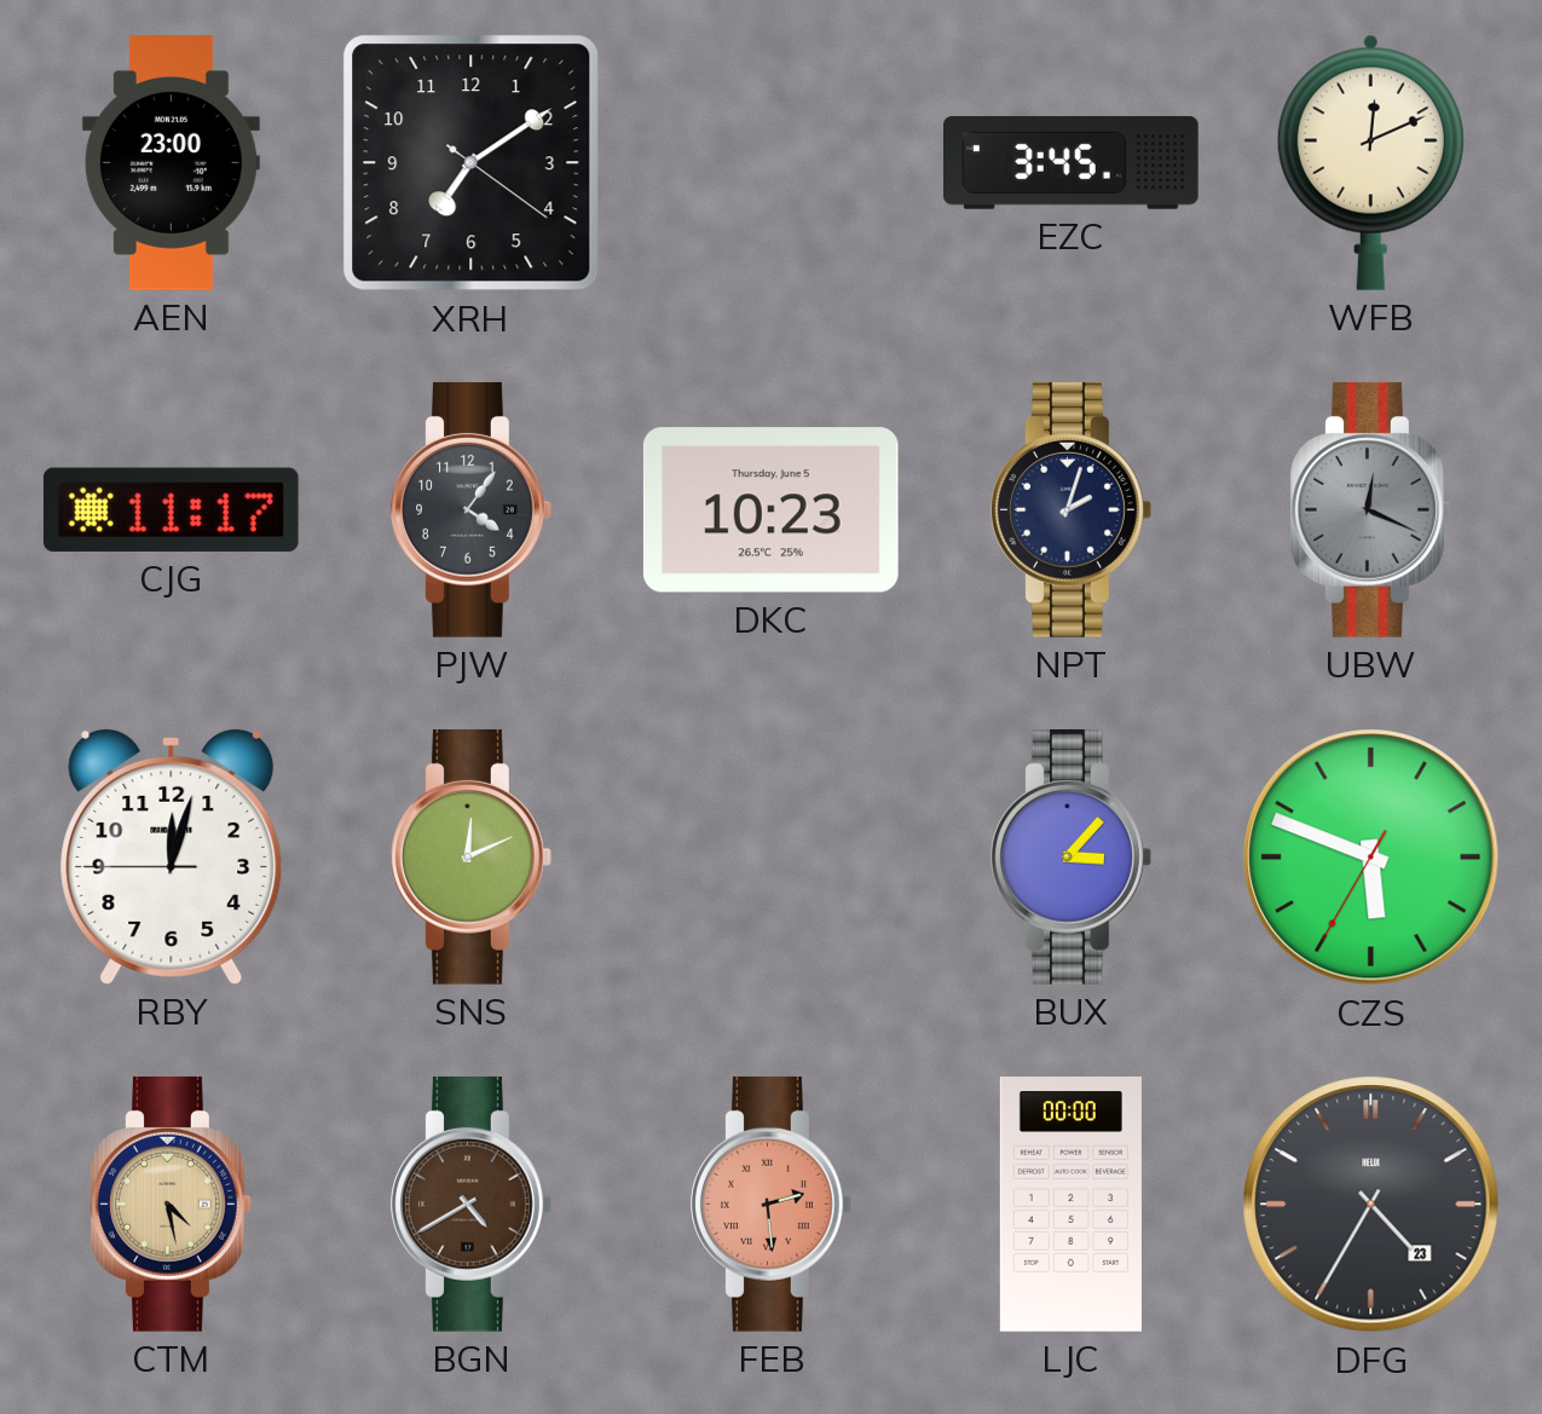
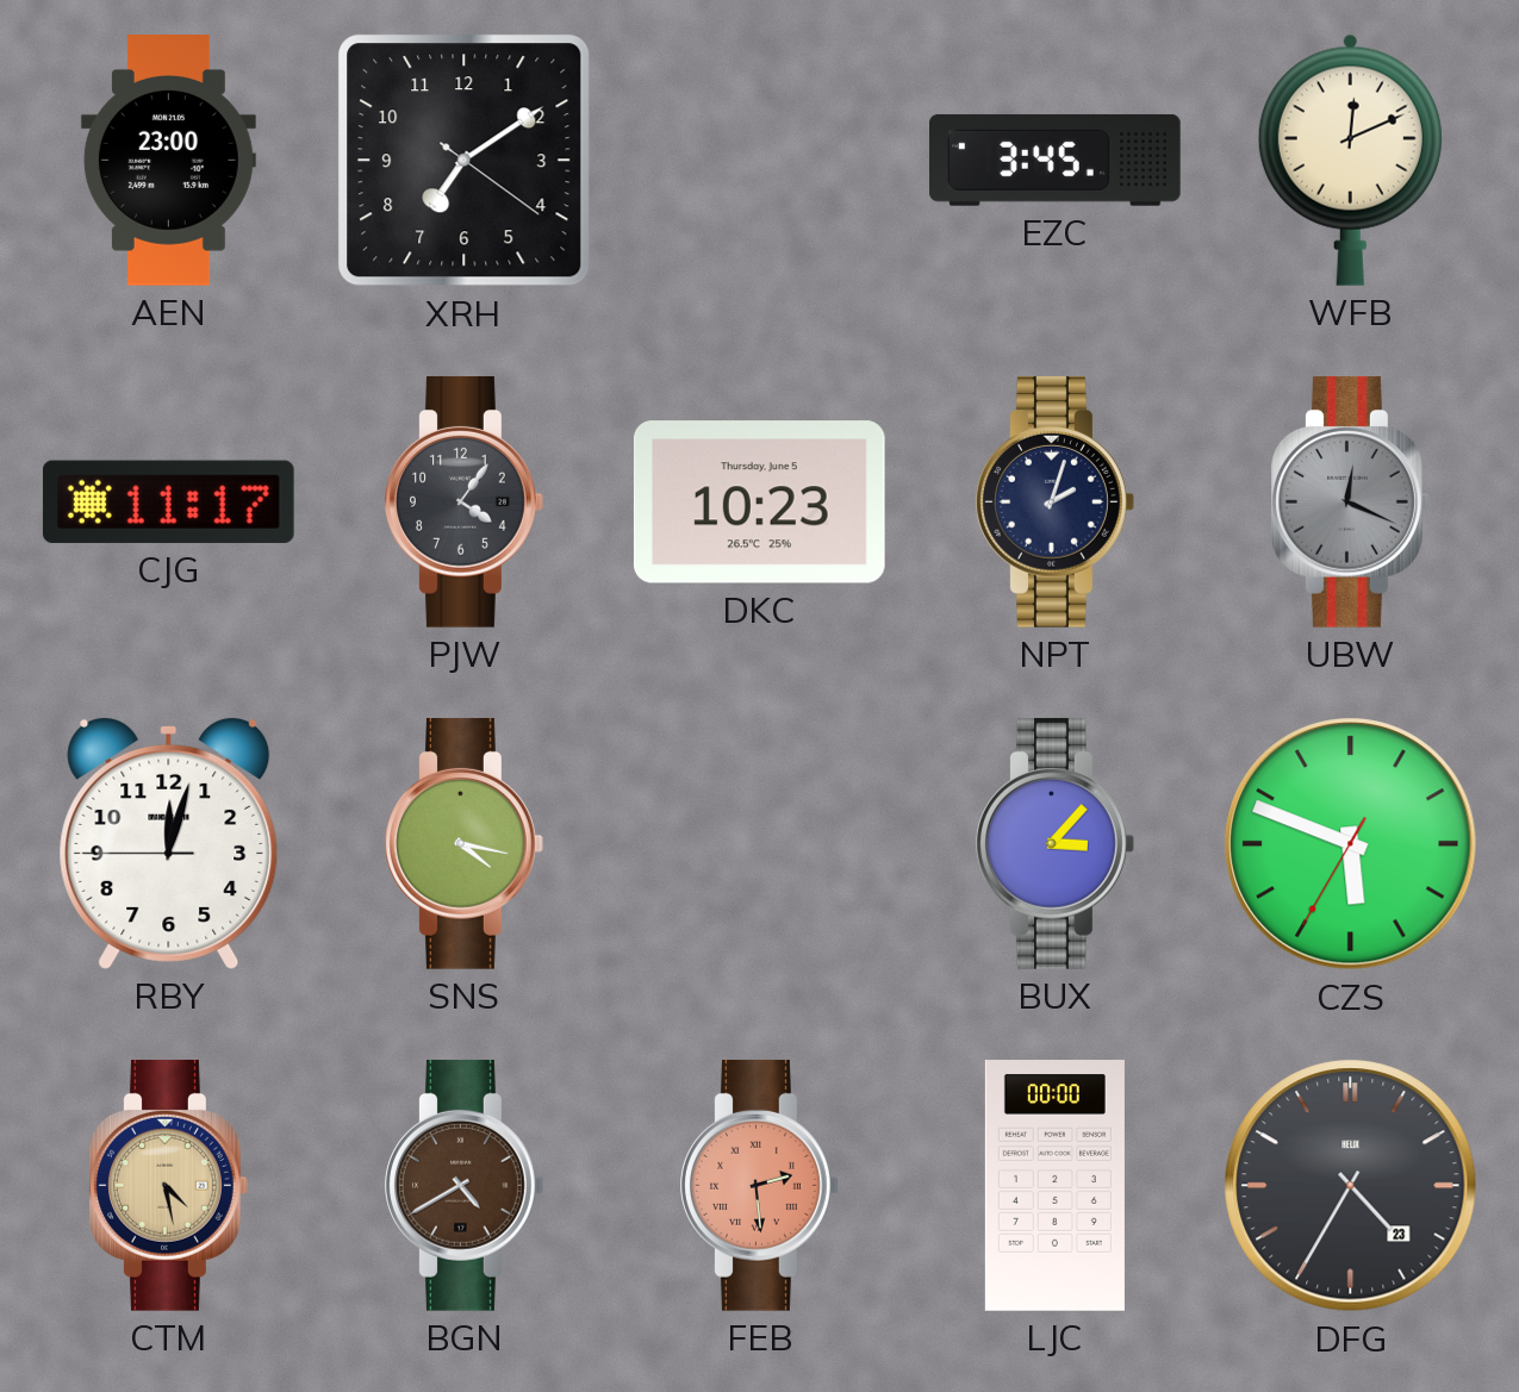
SNS: 12:11 -> 4:17 (465, 843)
